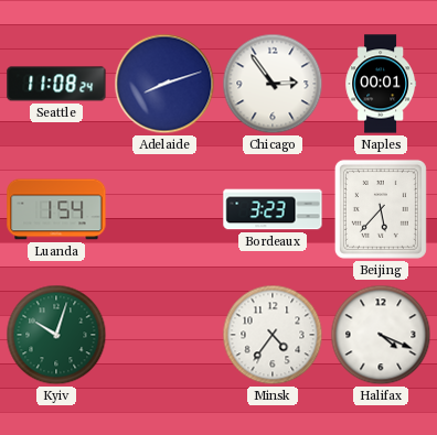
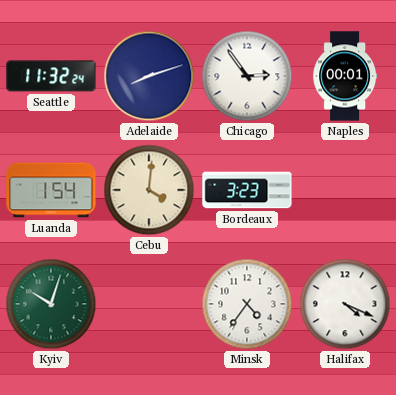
Seattle: 11:08 -> 11:32 (51, 76)
Cebu: none -> 4:01 (149, 190)
Beijing: 5:37 -> none (381, 209)
